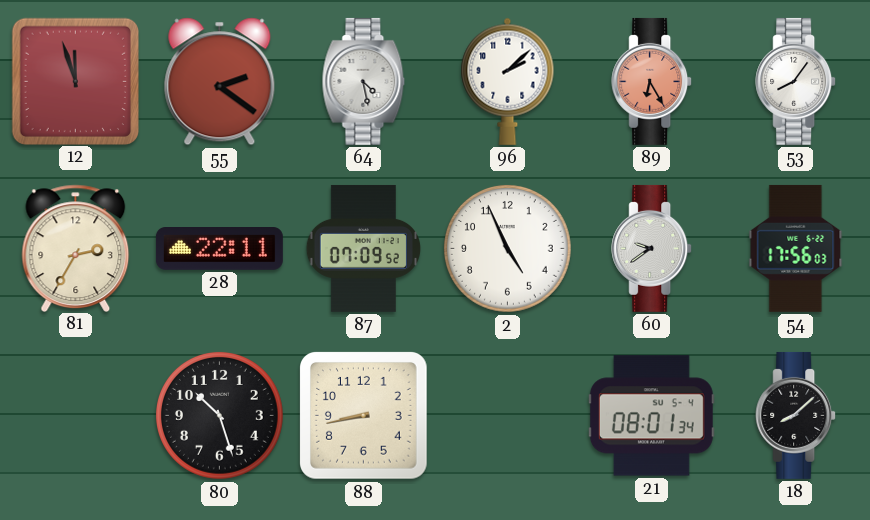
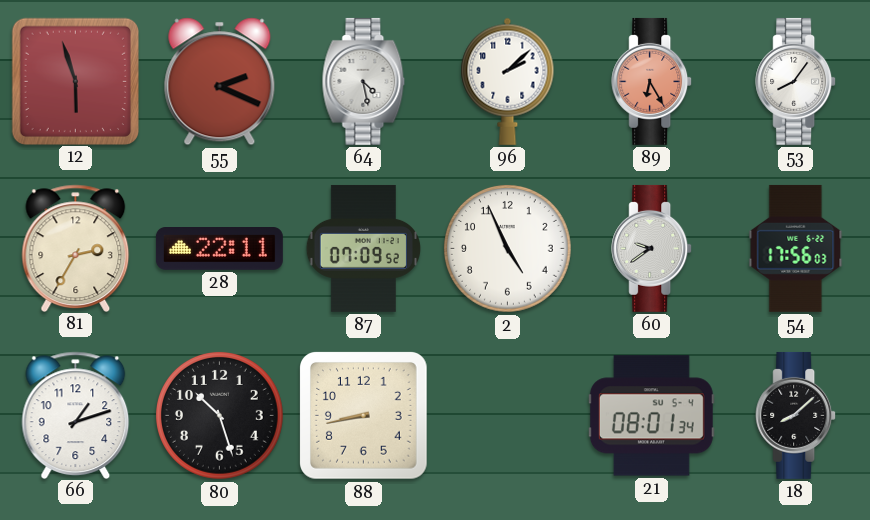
12: 11:57 -> 5:57 (75, 81)
55: 2:21 -> 2:19 (220, 82)
66: none -> 1:12 (76, 415)
